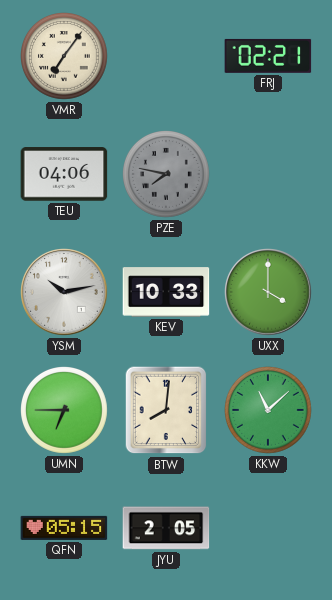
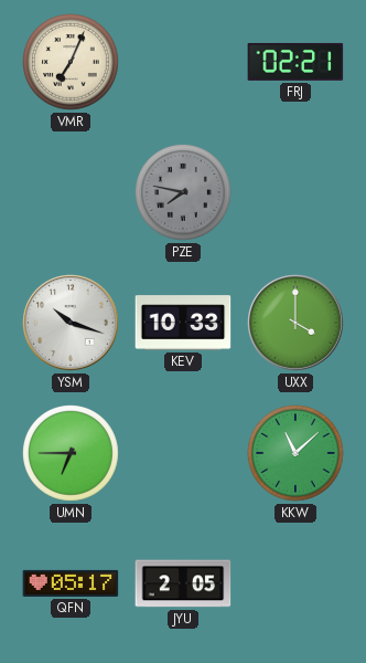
VMR: 7:06 -> 7:04 (72, 63)
TEU: 04:06 -> none (64, 174)
YSM: 10:13 -> 10:18 (72, 324)
BTW: 8:01 -> none (166, 410)
QFN: 05:15 -> 05:17 (71, 583)
